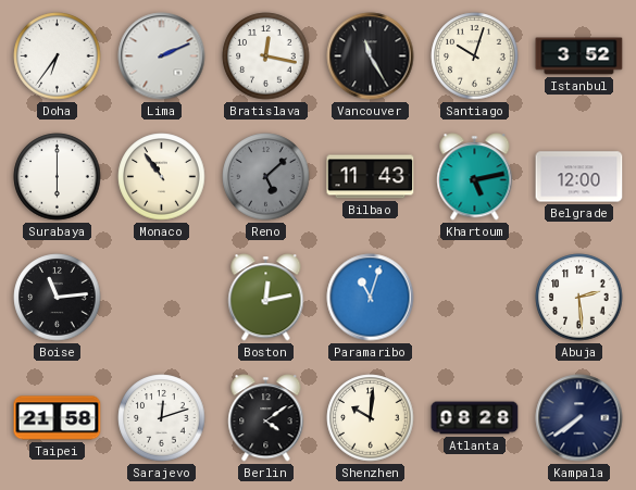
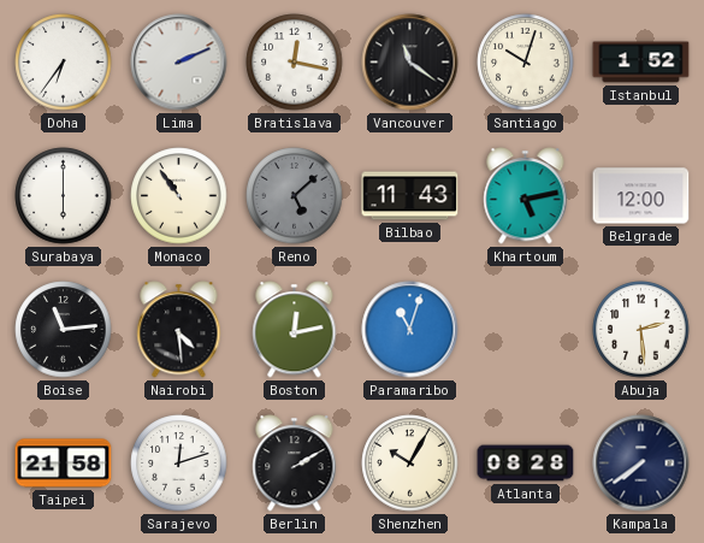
Vancouver: 11:25 -> 11:21 (410, 63)
Istanbul: 3:52 -> 1:52 (641, 63)
Nairobi: none -> 4:29 (179, 330)
Berlin: 4:09 -> 2:10 (295, 464)
Shenzhen: 10:01 -> 10:05 (410, 464)
